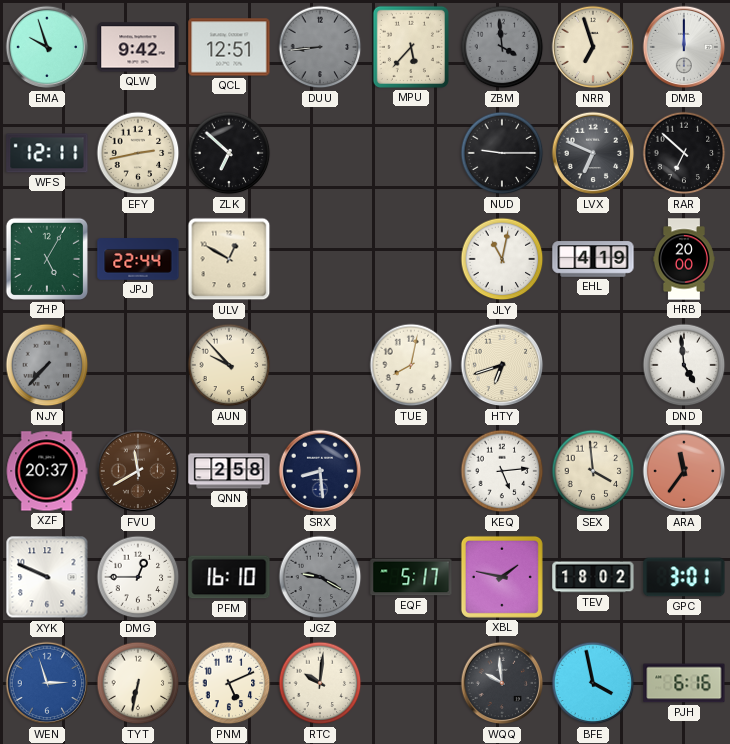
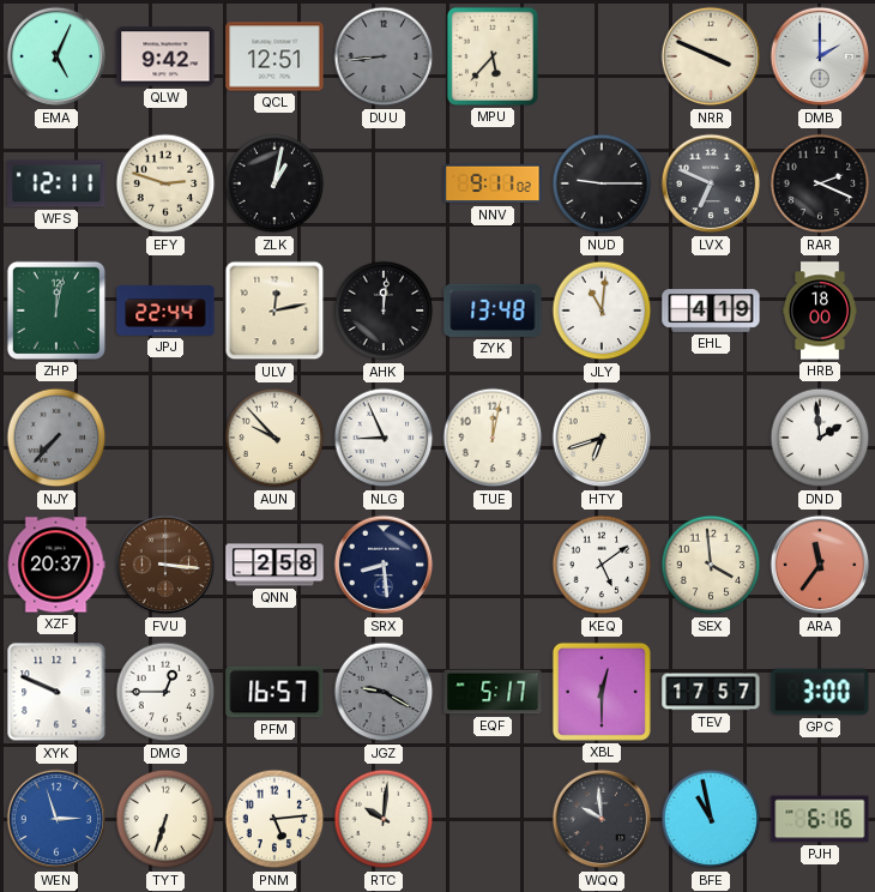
EMA: 9:57 -> 5:04 (56, 56)
ZBM: 3:59 -> none (502, 47)
NRR: 6:57 -> 3:49 (711, 56)
DMB: 12:00 -> 2:00 (820, 56)
EFY: 2:43 -> 2:48 (165, 183)
ZLK: 6:52 -> 1:02 (274, 183)
NNV: none -> 9:11 (493, 183)
RAR: 6:52 -> 2:19 (820, 183)
ZHP: 5:05 -> 12:02 (56, 311)
ULV: 12:50 -> 12:13 (274, 311)
AHK: none -> 12:01 (384, 311)
ZYK: none -> 13:48 (493, 311)
JLY: 11:02 -> 11:01 (602, 311)
HRB: 20:00 -> 18:00 (820, 311)
NLG: none -> 8:56 (384, 438)
TUE: 8:02 -> 12:02 (493, 438)
DND: 4:59 -> 1:59 (820, 438)
FVU: 11:40 -> 3:16 (165, 565)
KEQ: 5:14 -> 5:09 (602, 565)
PFM: 16:10 -> 16:57 (274, 692)
XBL: 1:47 -> 12:30 (602, 692)
TEV: 18:02 -> 17:57 (711, 692)
GPC: 3:01 -> 3:00 (820, 692)
TYT: 6:32 -> 6:33 (165, 819)
PNM: 5:11 -> 5:14 (274, 819)
BFE: 3:58 -> 10:58 (711, 819)
